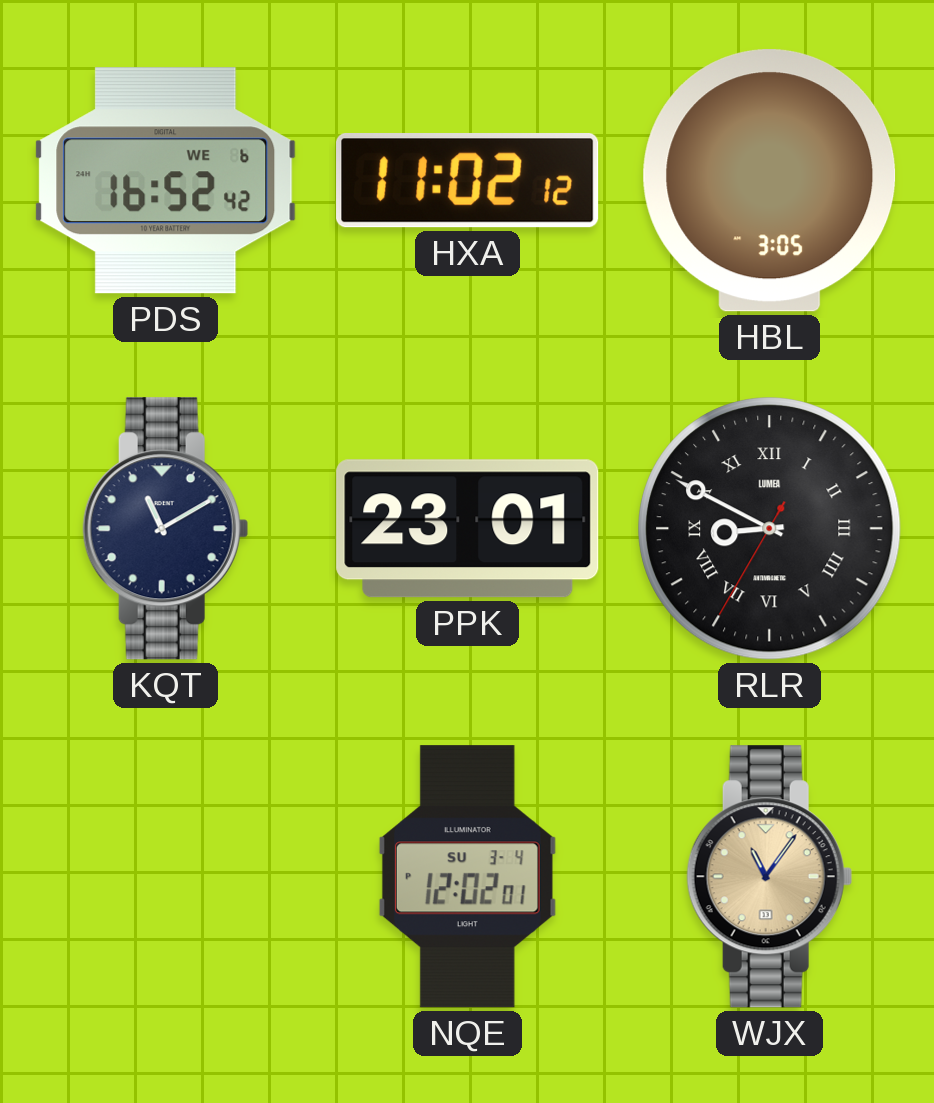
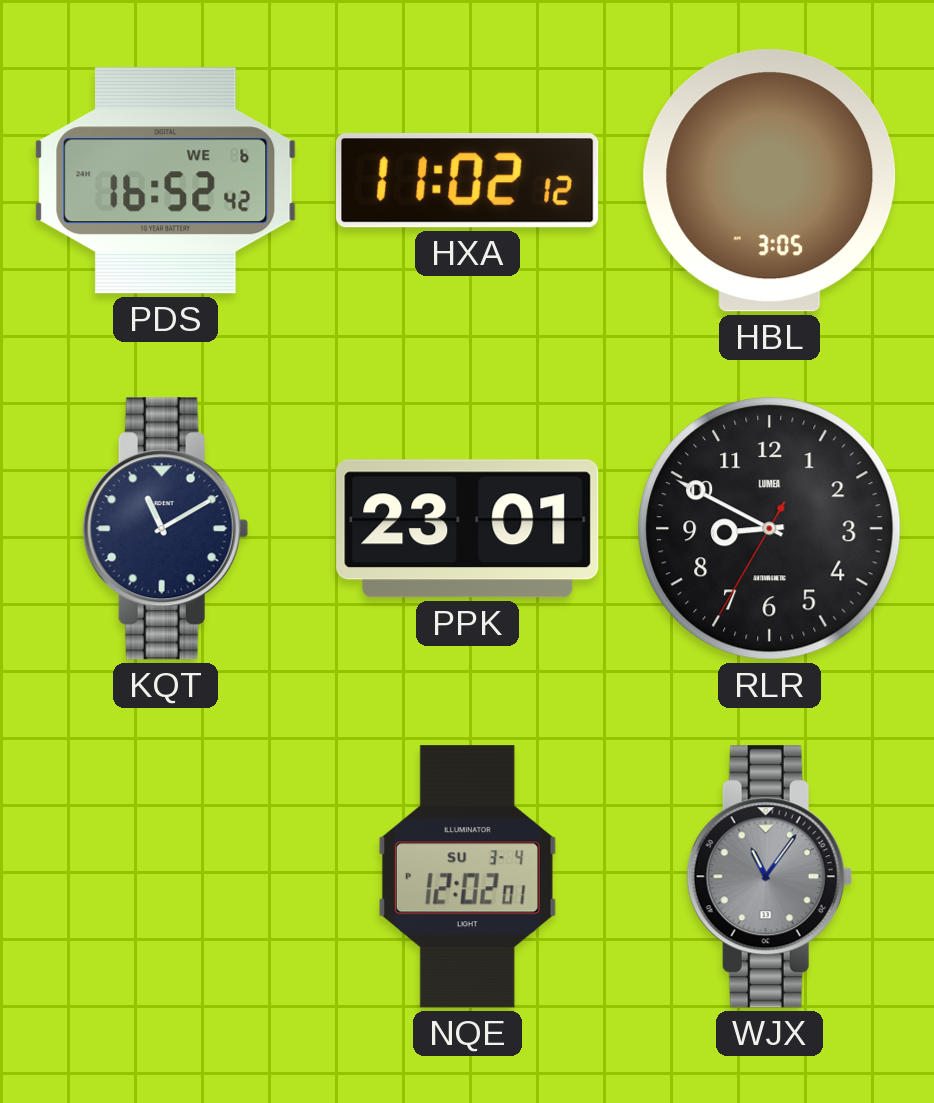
RLR numerals: Roman -> Arabic (770, 529)
WJX dial: champagne -> grey (769, 877)
